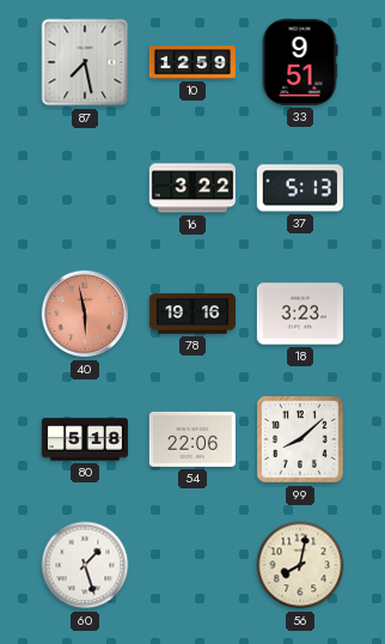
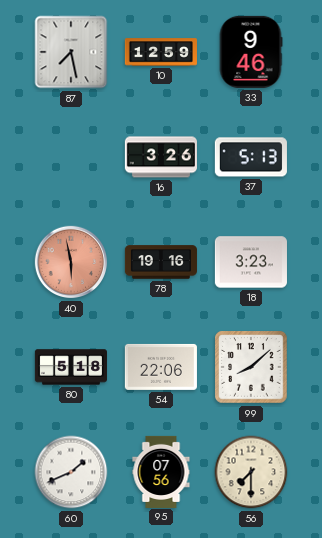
33: 9:51 -> 9:46 (251, 52)
16: 3:22 -> 3:26 (161, 157)
60: 1:27 -> 1:41 (71, 472)
95: none -> 07:56 (161, 471)
56: 8:02 -> 7:30 (251, 472)
